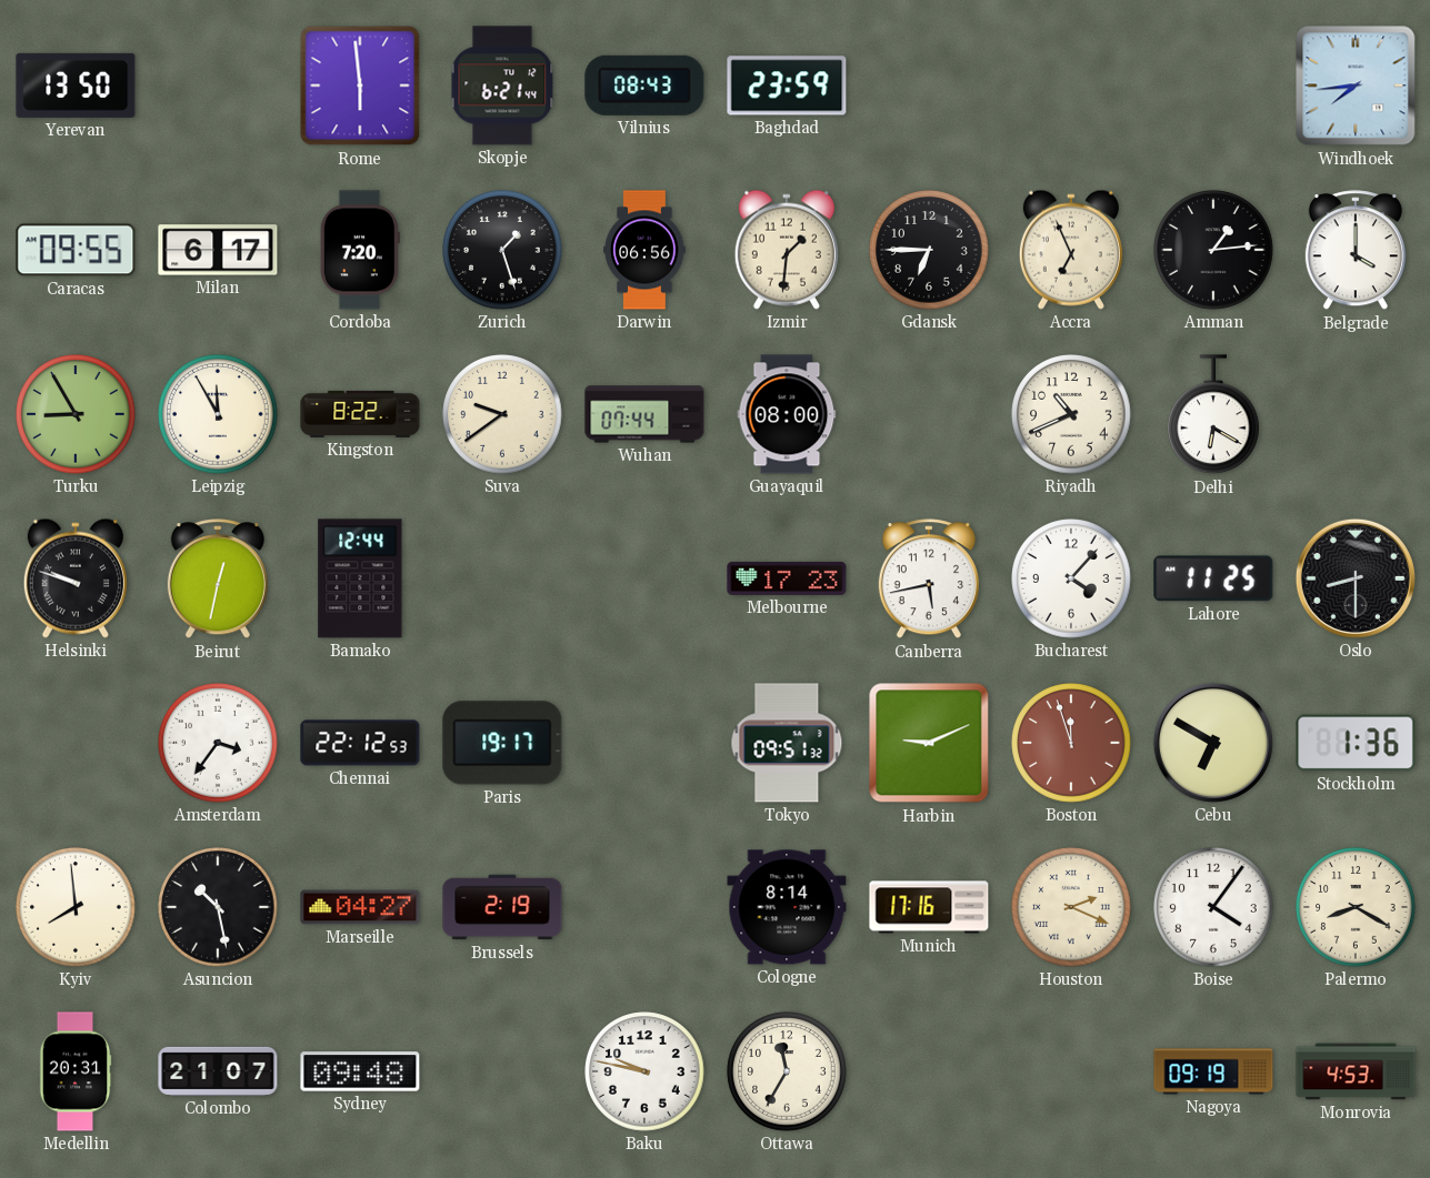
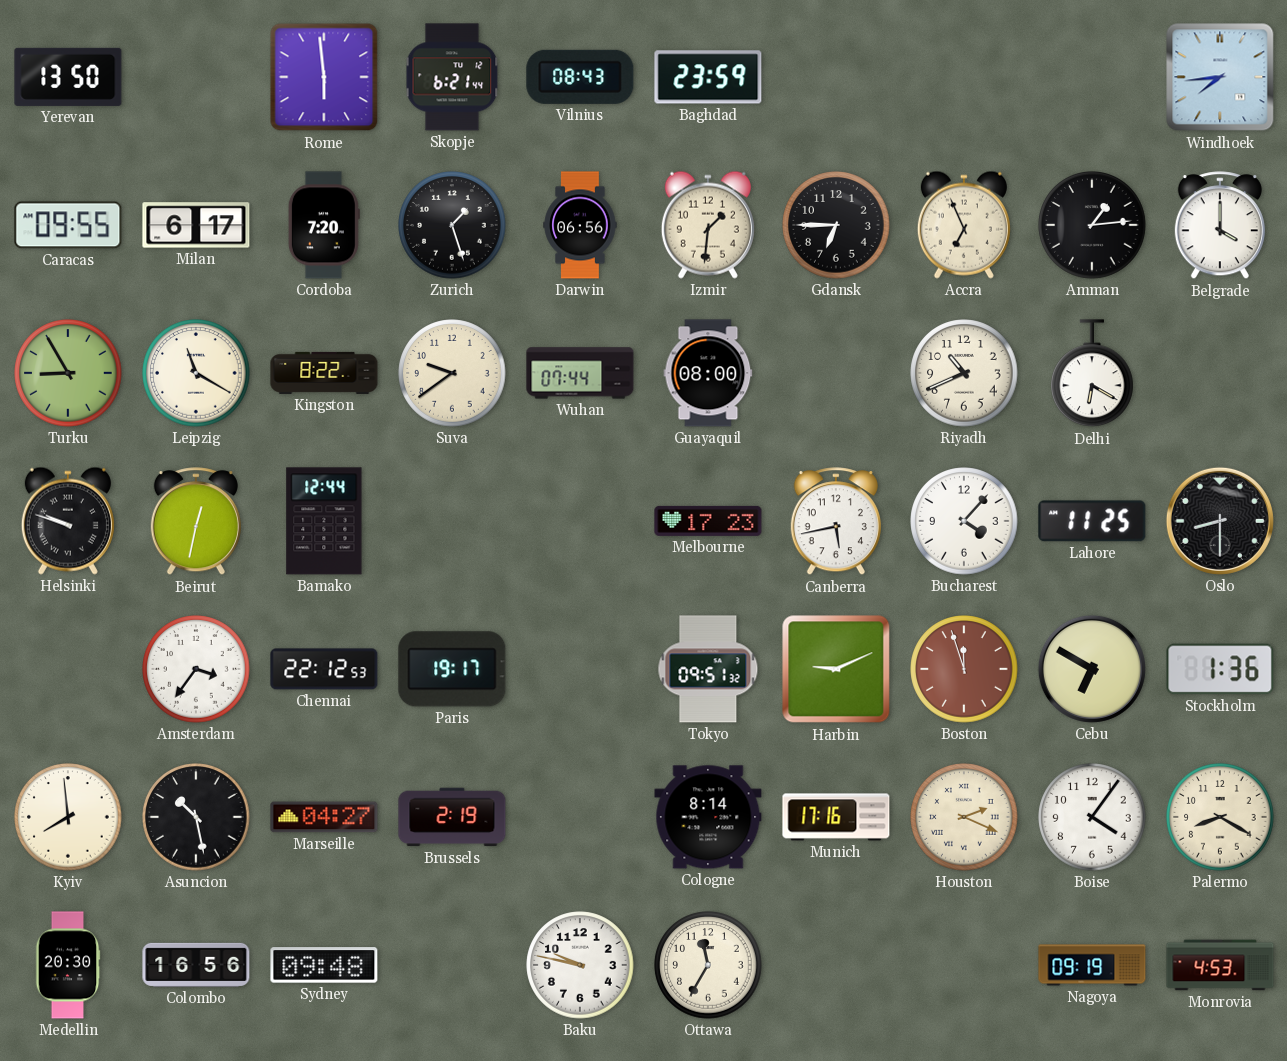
Leipzig: 11:55 -> 11:20 (196, 373)
Medellin: 20:31 -> 20:30 (68, 965)
Colombo: 21:07 -> 16:56 (196, 965)
